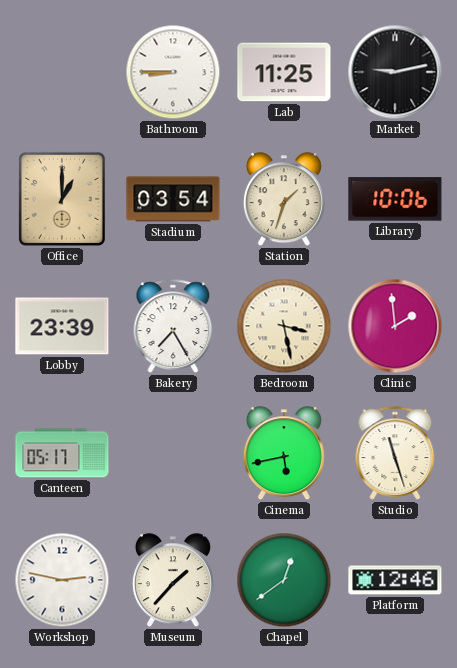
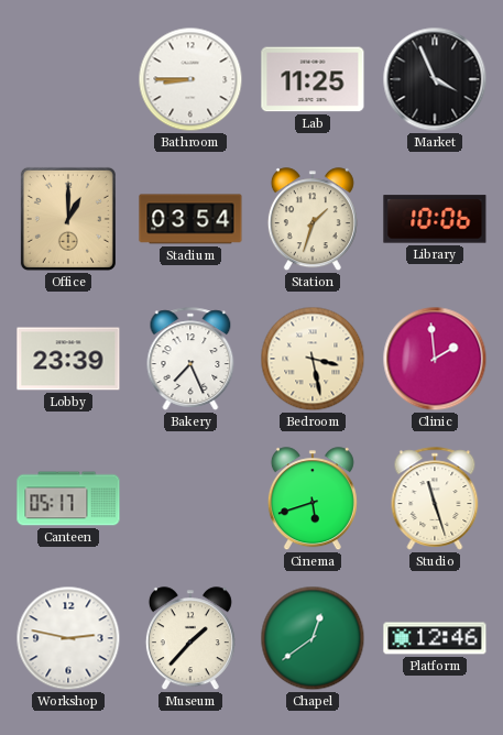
Market: 9:13 -> 3:56 (435, 79)
Bakery: 7:25 -> 7:26 (190, 359)
Cinema: 5:43 -> 5:42 (313, 500)
